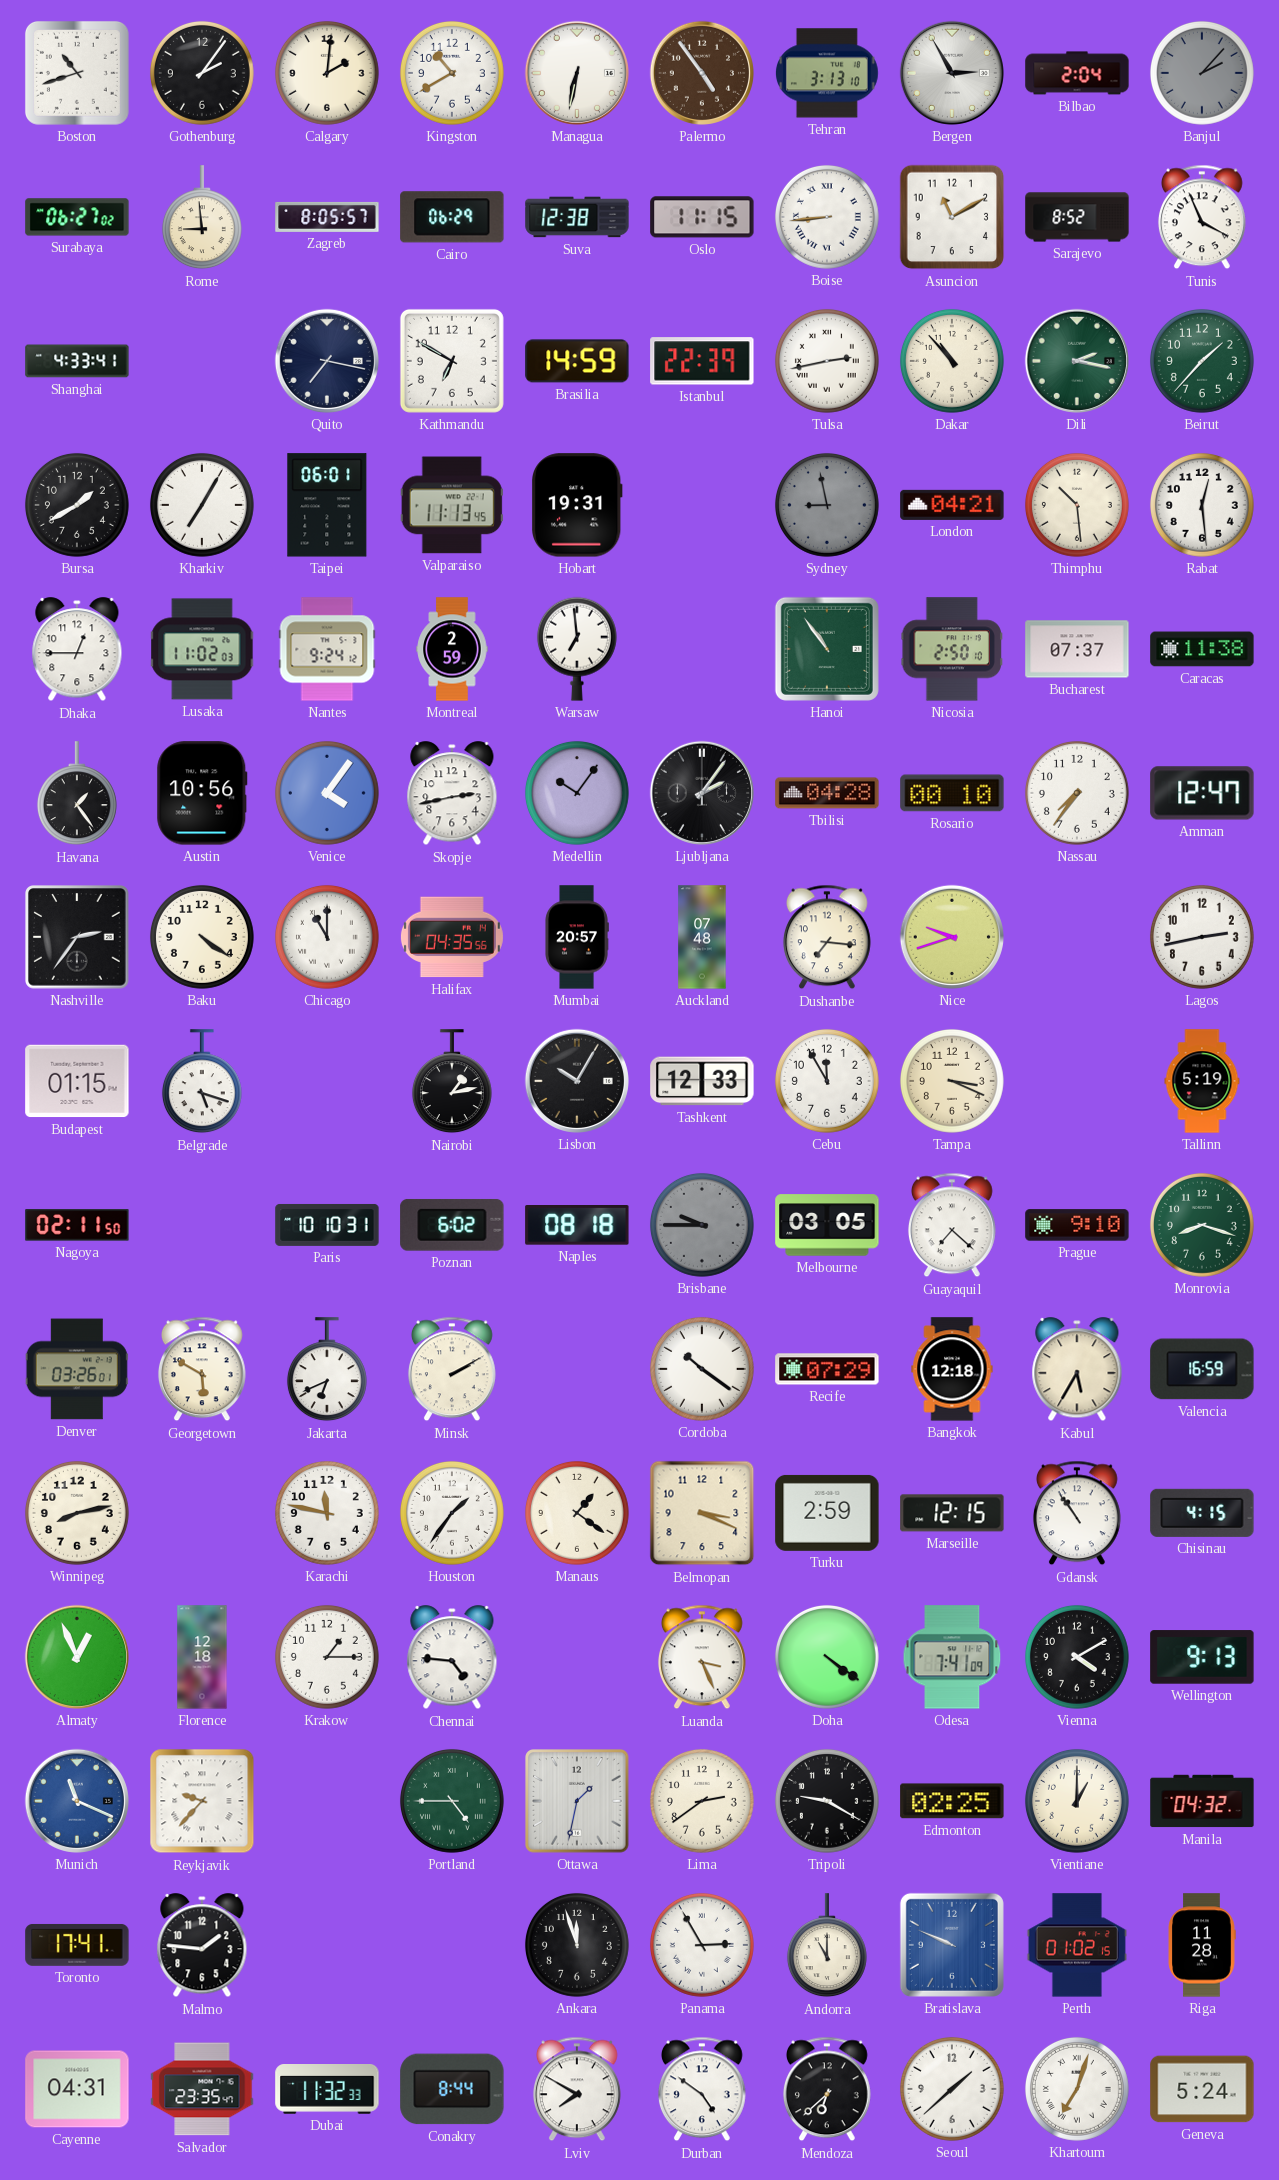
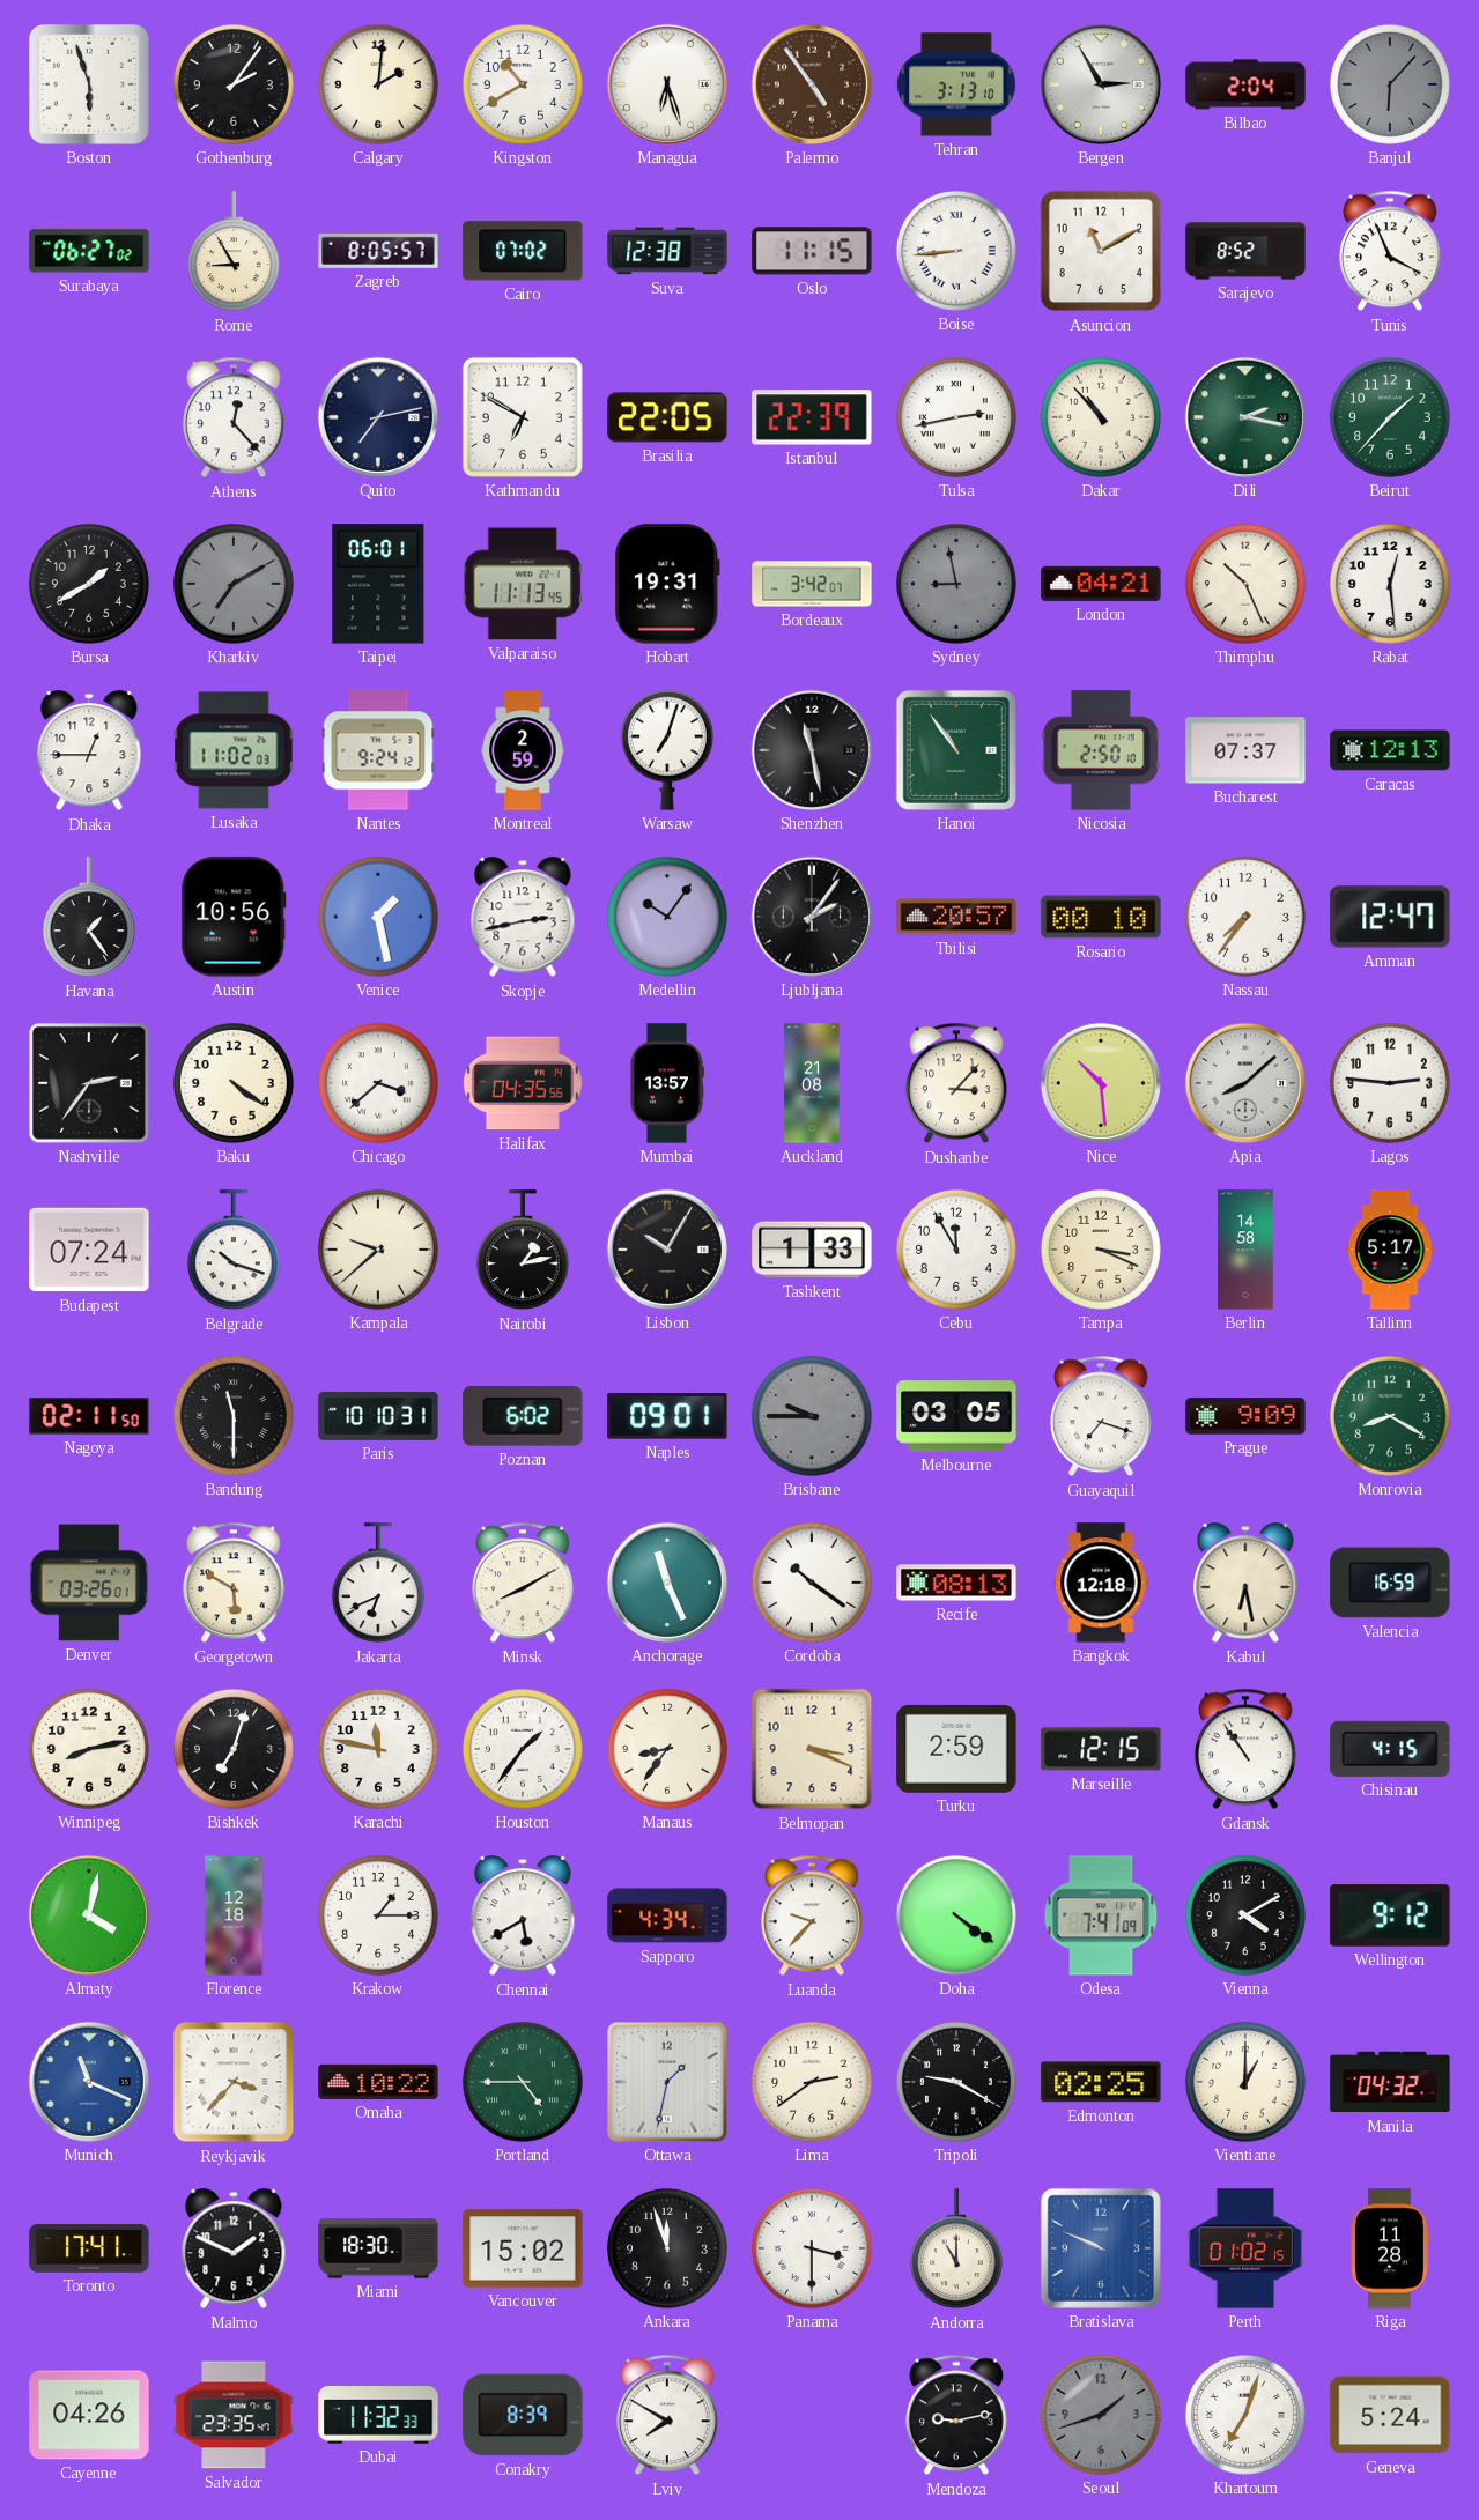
Boston: 10:42 -> 5:57 (89, 84)
Managua: 6:32 -> 6:27 (667, 84)
Banjul: 2:07 -> 6:07 (1390, 84)
Rome: 8:59 -> 8:55 (234, 252)
Cairo: 06:29 -> 07:02 (523, 251)
Shanghai: 4:33 -> none (77, 361)
Athens: none -> 12:23 (234, 417)
Quito: 7:17 -> 7:13 (378, 417)
Brasilia: 14:59 -> 22:05 (667, 417)
Kharkiv: 7:05 -> 7:10 (234, 584)
Kharkiv dial: white -> grey (234, 584)
Bordeaux: none -> 3:42 (812, 584)
Thimphu: 10:29 -> 10:26 (1245, 584)
Warsaw: 6:59 -> 7:03 (667, 750)
Shenzhen: none -> 11:28 (812, 750)
Caracas: 11:38 -> 12:13 (1390, 750)
Venice: 4:06 -> 1:28 (378, 917)
Tbilisi: 04:28 -> 20:57 (956, 917)
Chicago: 11:00 -> 3:38 (378, 1083)
Mumbai: 20:57 -> 13:57 (667, 1083)
Auckland: 07:48 -> 21:08 (812, 1083)
Dushanbe: 7:16 -> 3:07 (956, 1083)
Nice: 9:42 -> 10:29 (1101, 1083)
Apia: none -> 8:08 (1245, 1083)
Lagos: 2:43 -> 2:46 (1390, 1083)
Budapest: 01:15 -> 07:24 (89, 1250)
Belgrade: 5:18 -> 10:18 (234, 1251)
Kampala: none -> 9:38 (378, 1250)
Tashkent: 12:33 -> 1:33 (812, 1250)
Berlin: none -> 14:58 (1245, 1250)
Tallinn: 5:19 -> 5:17 (1390, 1250)
Bandung: none -> 11:30 (234, 1416)
Naples: 08:18 -> 09:01 (667, 1417)
Guayaquil: 7:22 -> 7:18 (1101, 1416)
Prague: 9:10 -> 9:09 (1245, 1416)
Monrovia: 8:18 -> 8:20 (1390, 1416)
Minsk: 2:10 -> 8:10 (523, 1583)
Anchorage: none -> 11:26 (667, 1583)
Recife: 07:29 -> 08:13 (956, 1583)
Kabul: 5:35 -> 6:28 (1245, 1584)
Bishkek: none -> 7:03 (234, 1749)
Manaus: 1:21 -> 8:36 (667, 1749)
Almaty: 12:56 -> 4:02 (89, 1915)
Chennai: 4:46 -> 5:40 (523, 1917)
Sapporo: none -> 4:34 (667, 1915)
Luanda: 3:26 -> 9:37 (812, 1915)
Wellington: 9:13 -> 9:12 (1390, 1915)
Reykjavik: 9:37 -> 3:37 (234, 2082)
Omaha: none -> 10:22 (378, 2082)
Malmo: 1:46 -> 1:49 (234, 2250)
Miami: none -> 18:30 (378, 2248)
Vancouver: none -> 15:02 (523, 2248)
Panama: 2:55 -> 3:30 (812, 2248)
Cayenne: 04:31 -> 04:26 (89, 2415)
Conakry: 8:44 -> 8:39 (523, 2415)
Durban: 4:51 -> none (702, 2089)
Mendoza: 6:38 -> 9:13 (956, 2415)
Seoul: 1:38 -> 1:42 (1101, 2415)
Seoul dial: white -> grey (1101, 2415)
